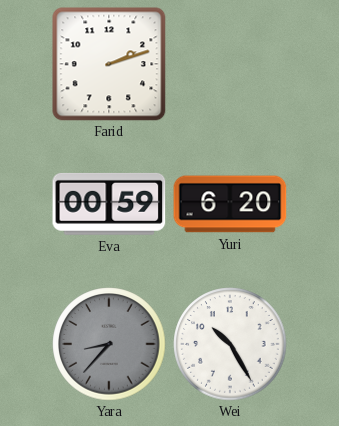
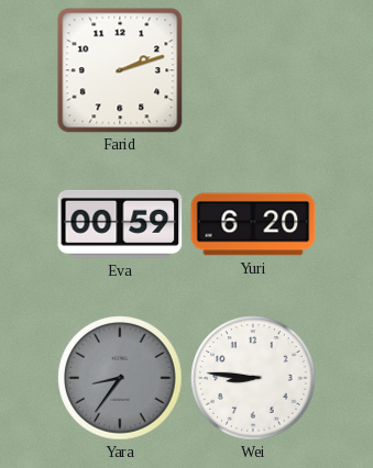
Yara: 8:37 -> 8:36 (120, 378)
Wei: 10:25 -> 8:46 (253, 378)
